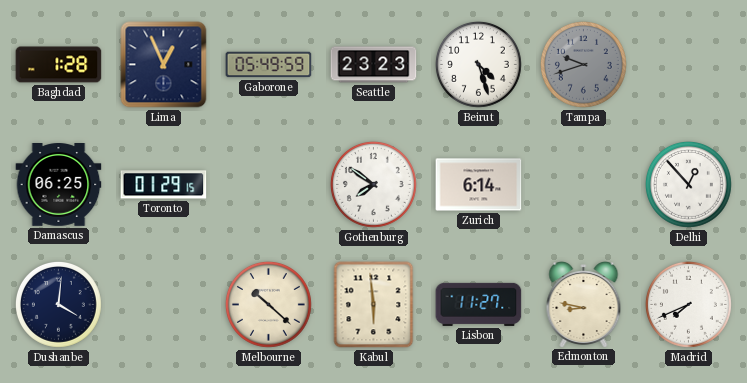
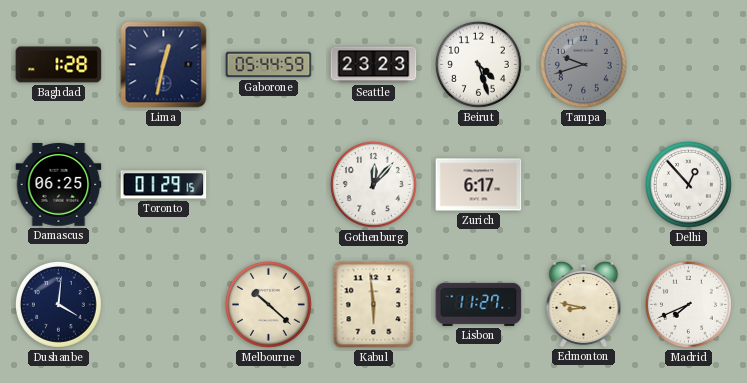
Lima: 12:56 -> 12:32 (164, 65)
Gaborone: 05:49 -> 05:44 (269, 65)
Gothenburg: 7:51 -> 12:07 (373, 184)
Zurich: 6:14 -> 6:17 (479, 185)
